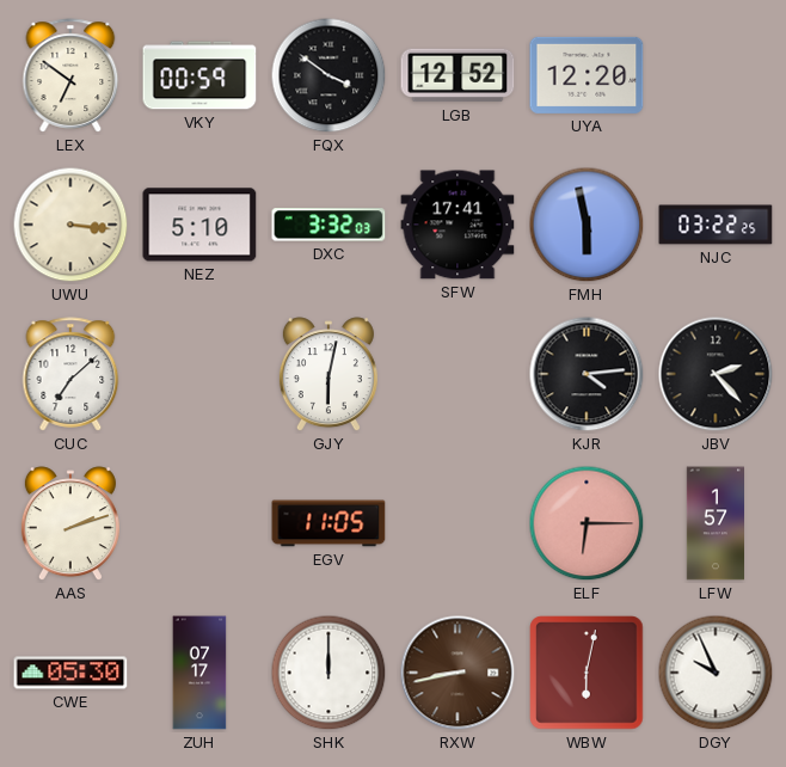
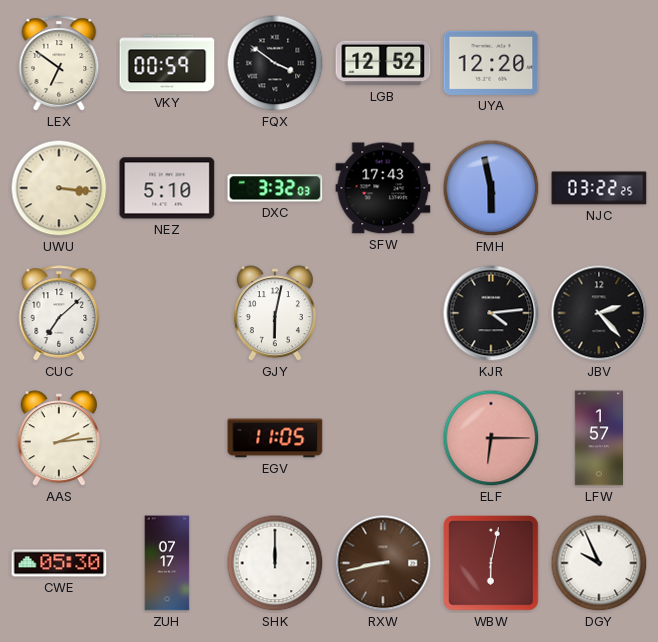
SFW: 17:41 -> 17:43 (383, 188)
AAS: 2:12 -> 2:14 (59, 439)
